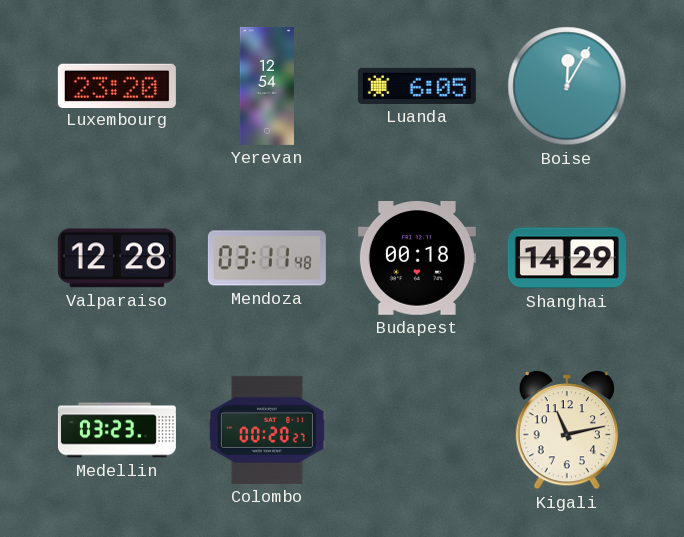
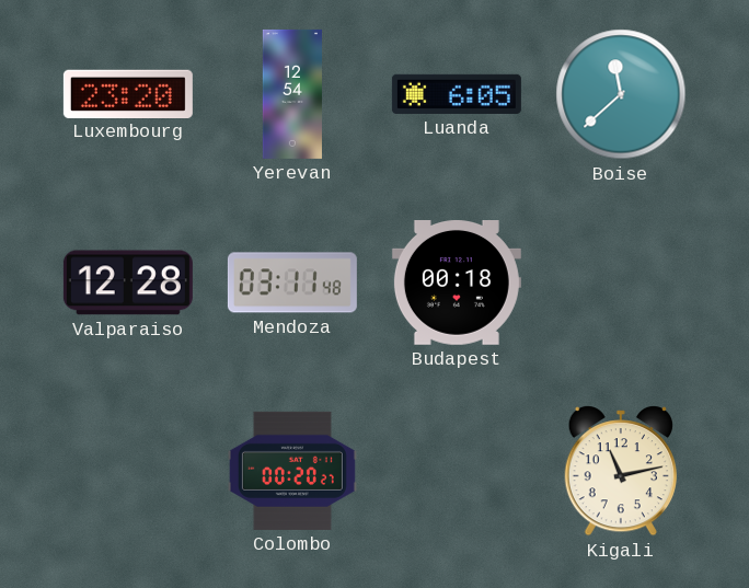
Boise: 12:05 -> 11:38 (621, 94)
Shanghai: 14:29 -> none (567, 258)
Medellin: 03:23 -> none (117, 430)
